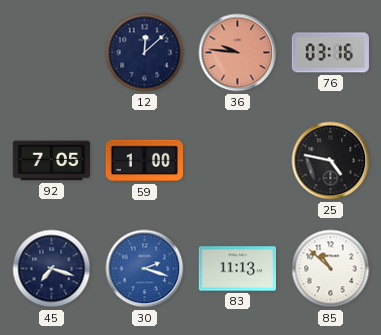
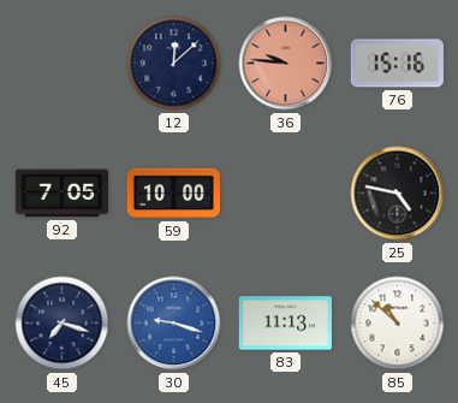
76: 03:16 -> 15:16 (397, 64)
59: 1:00 -> 10:00 (173, 194)
30: 2:18 -> 9:18 (174, 324)
